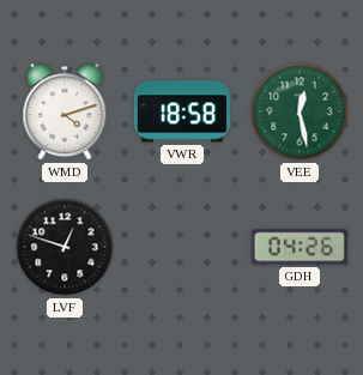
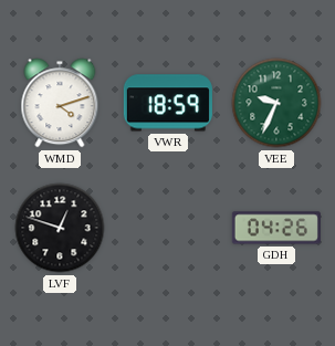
VWR: 18:58 -> 18:59 (168, 103)
VEE: 12:28 -> 9:34 (276, 103)
